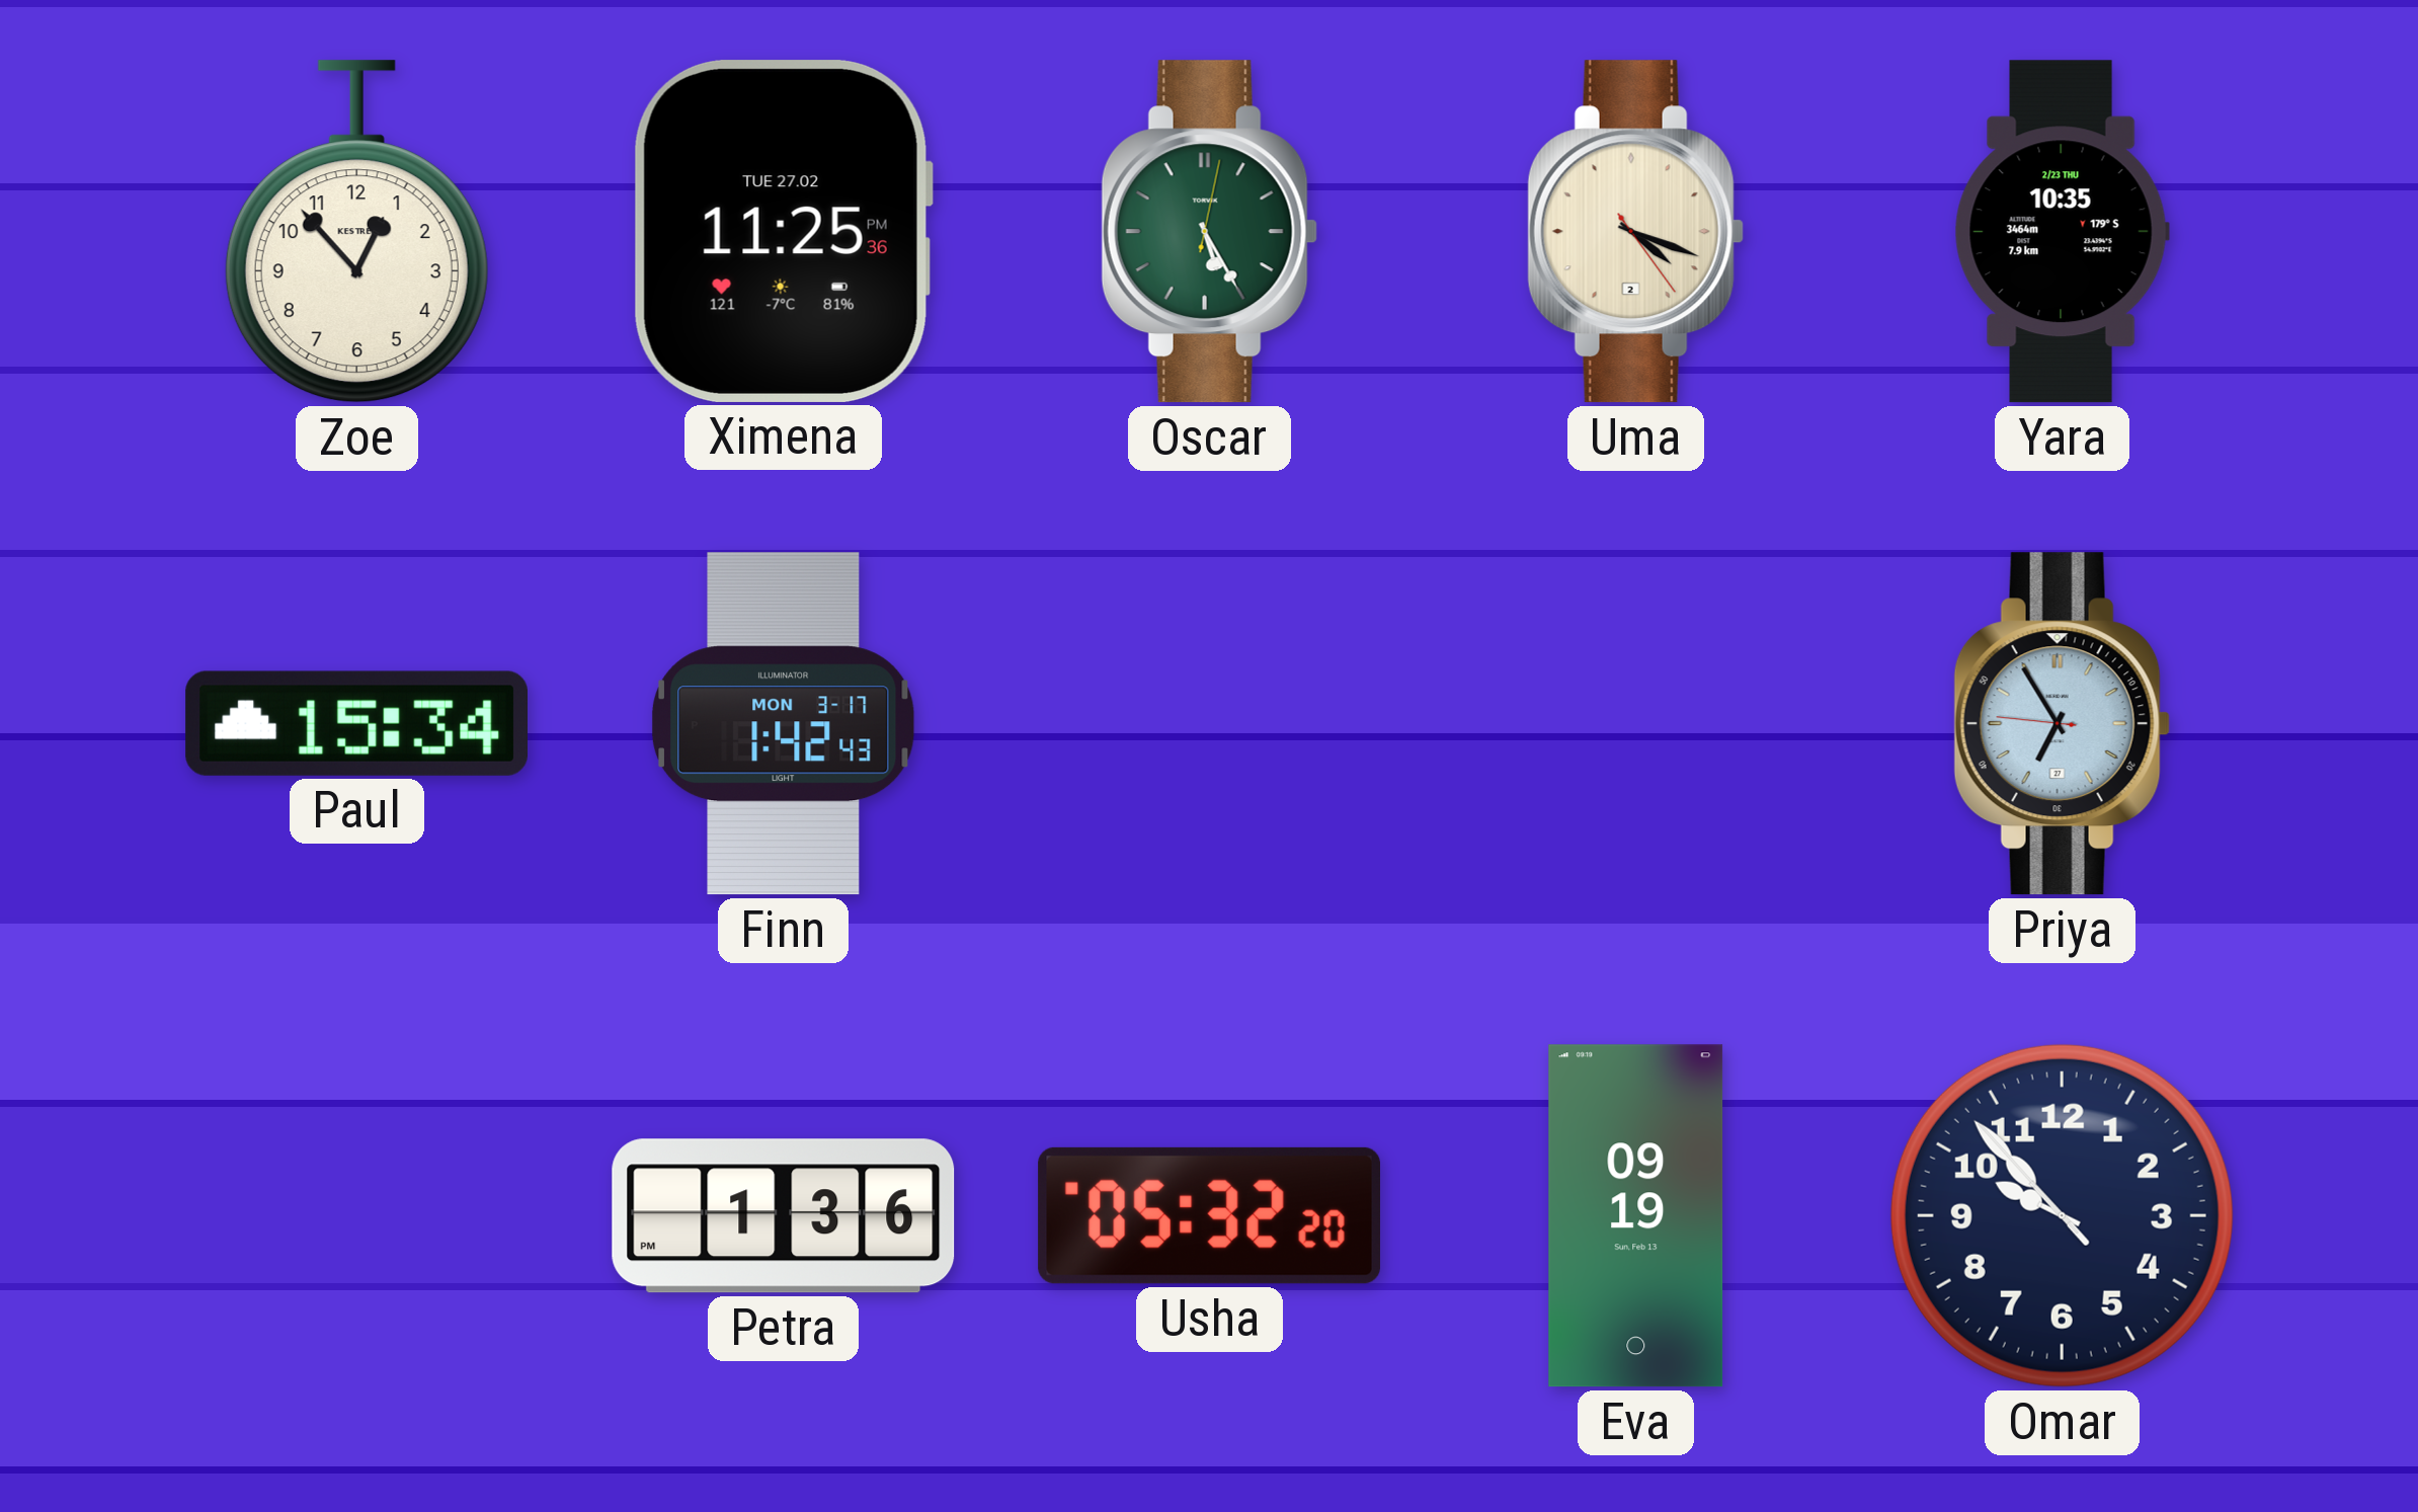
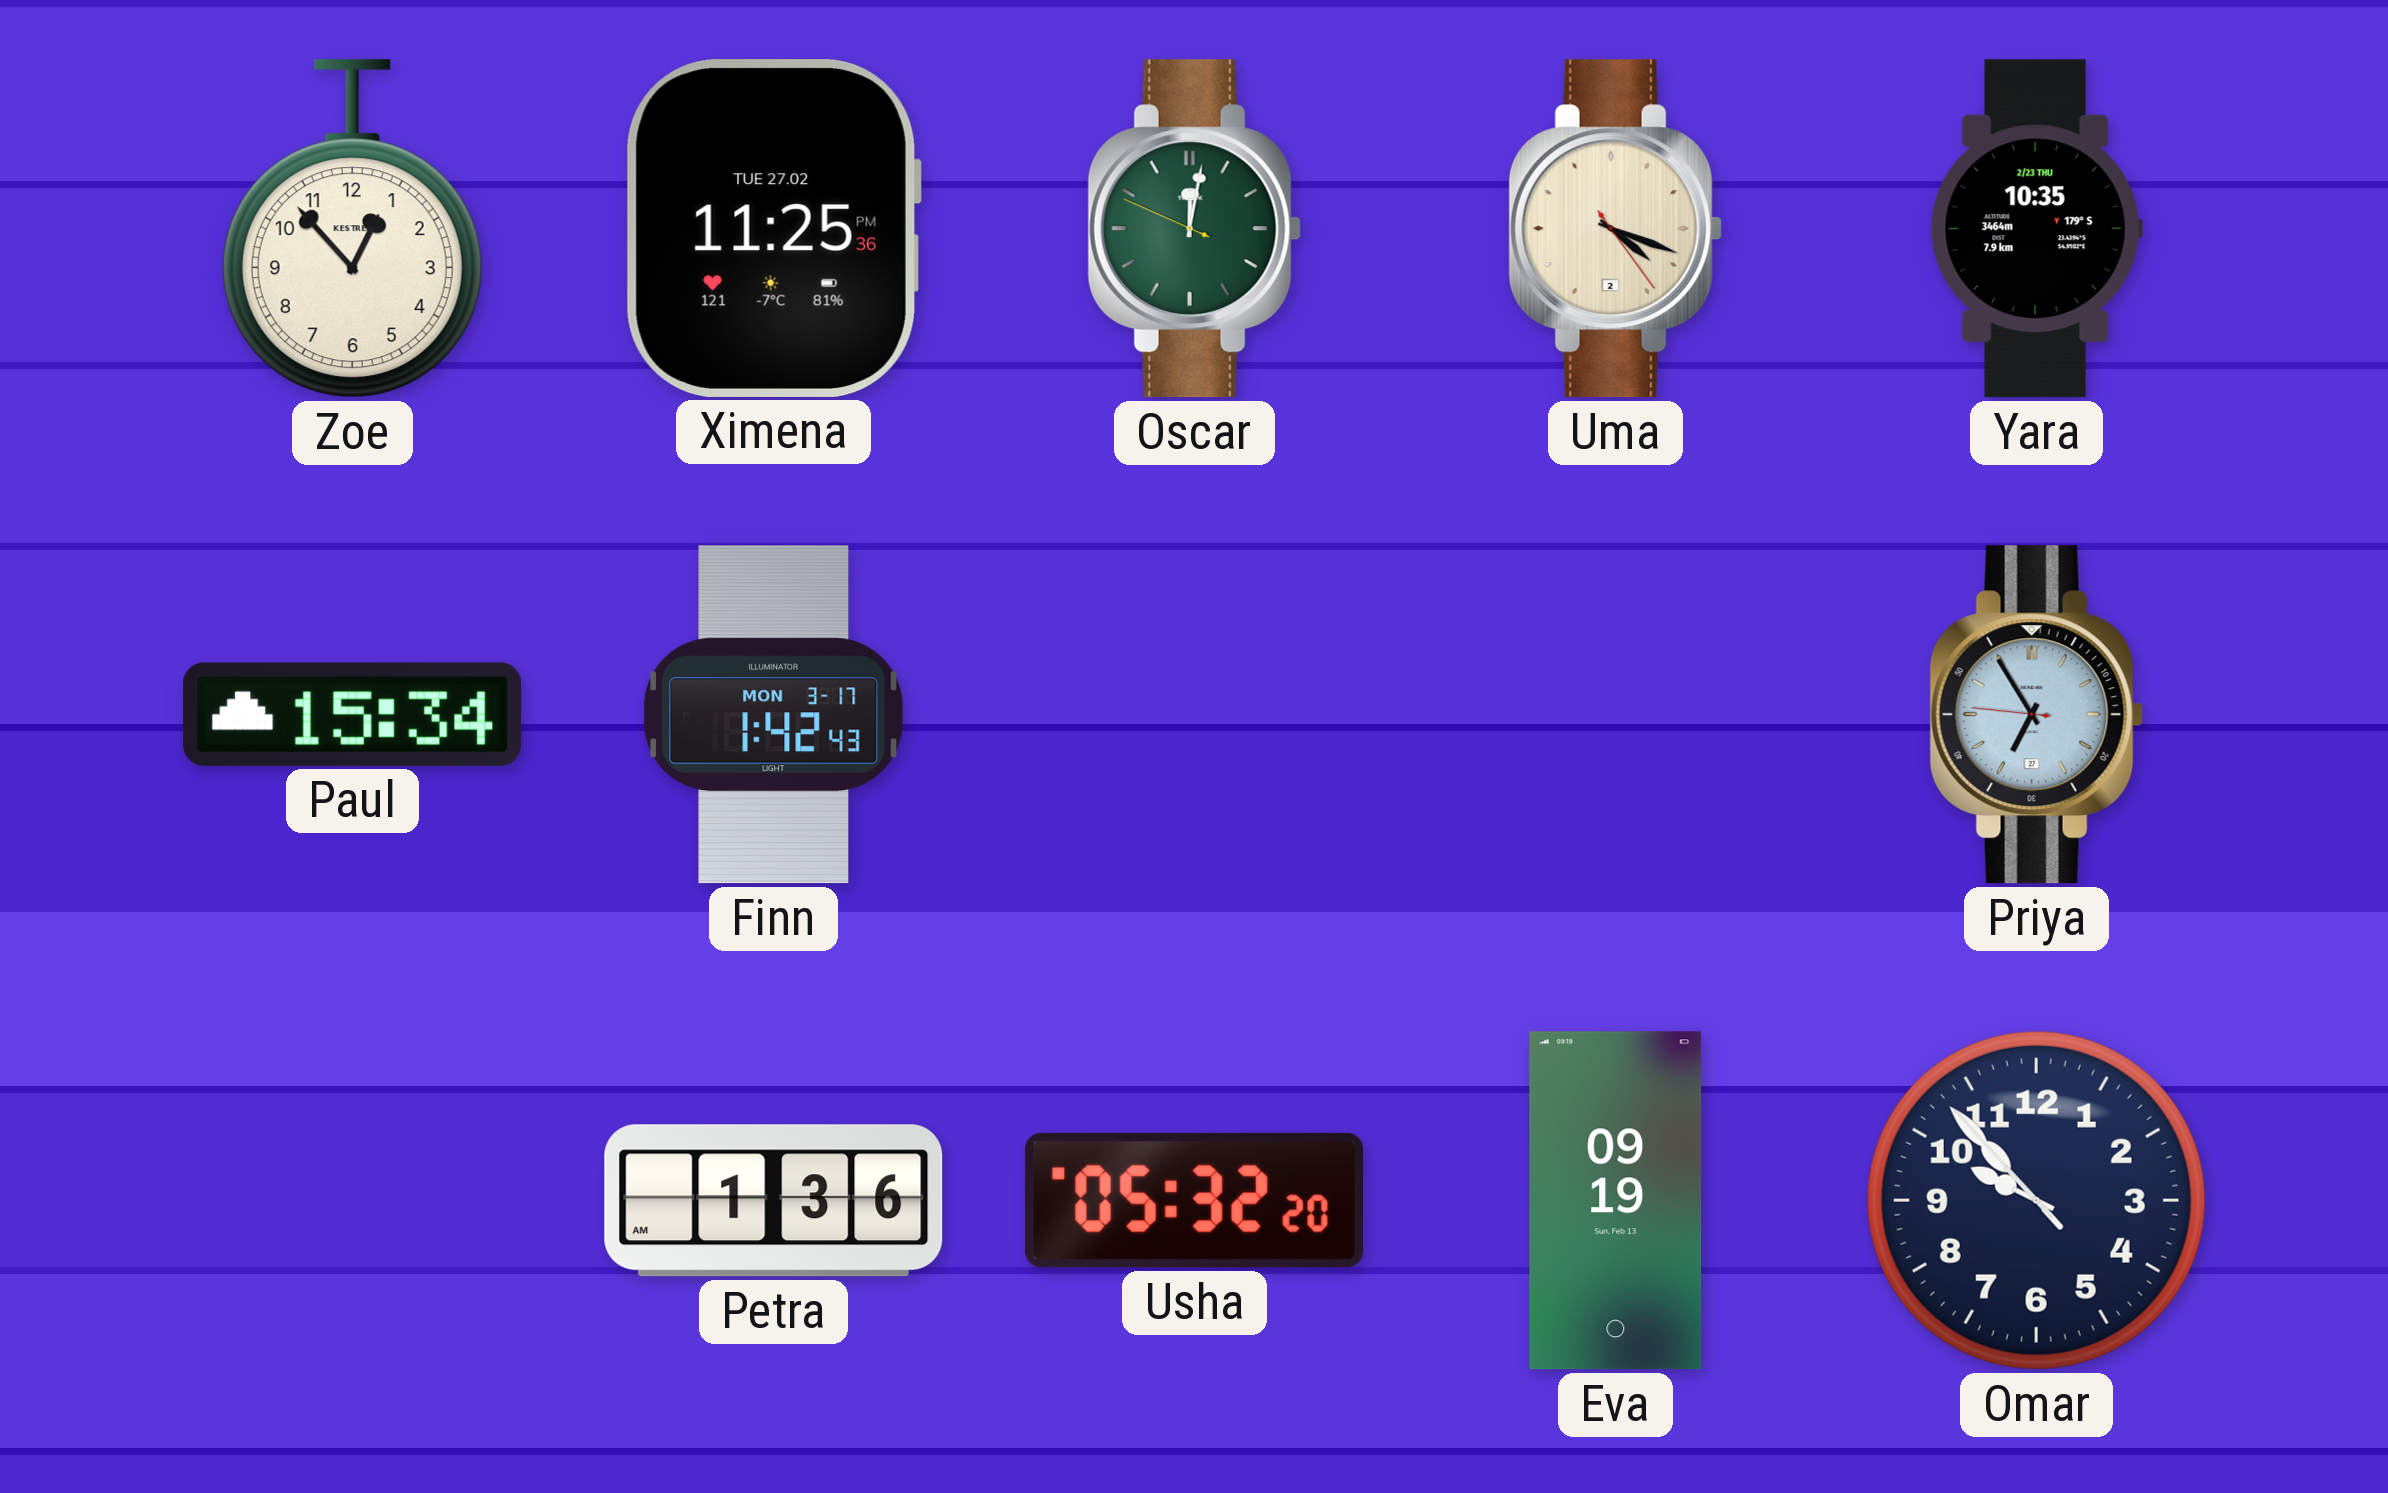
Oscar: 5:25 -> 12:01 (1194, 229)
Petra: 1:36 PM -> 1:36 AM (774, 1201)
